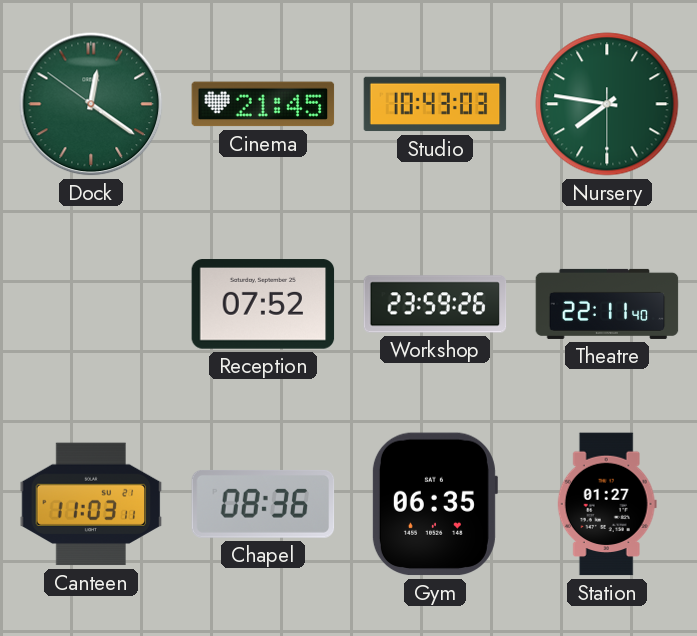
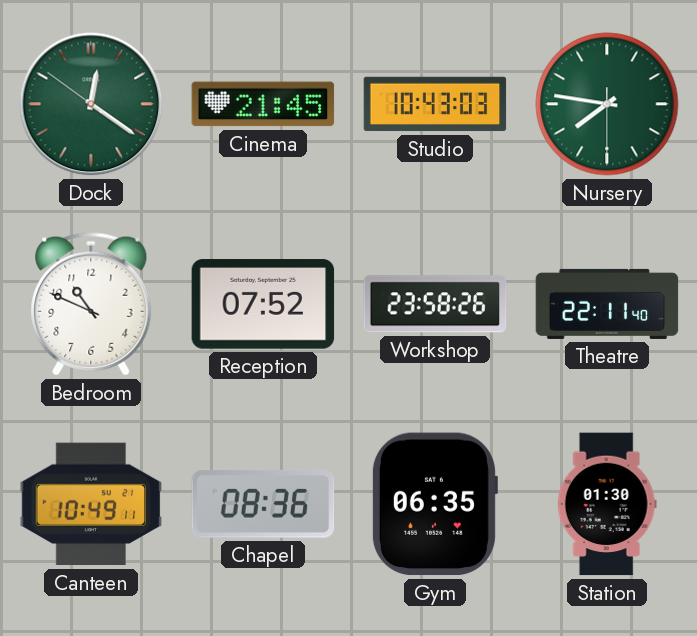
Bedroom: none -> 10:49 (91, 304)
Workshop: 23:59 -> 23:58 (435, 304)
Canteen: 11:03 -> 10:49 (91, 504)
Station: 01:27 -> 01:30 (607, 504)
